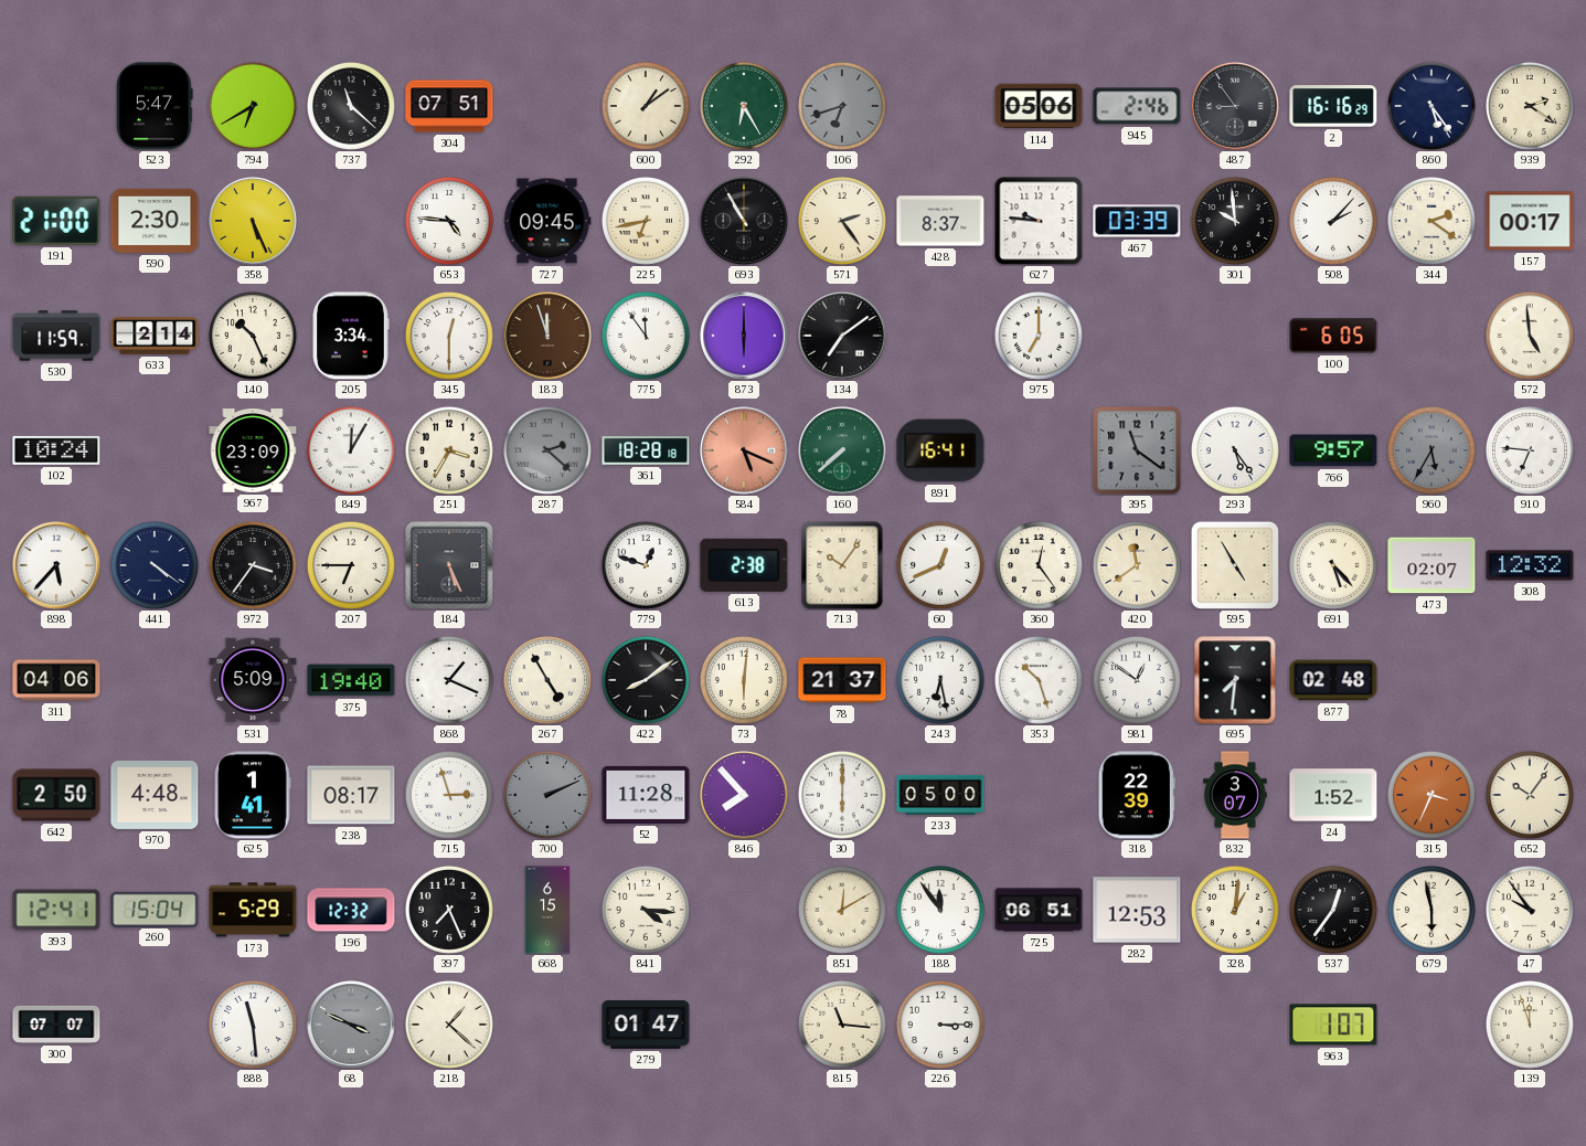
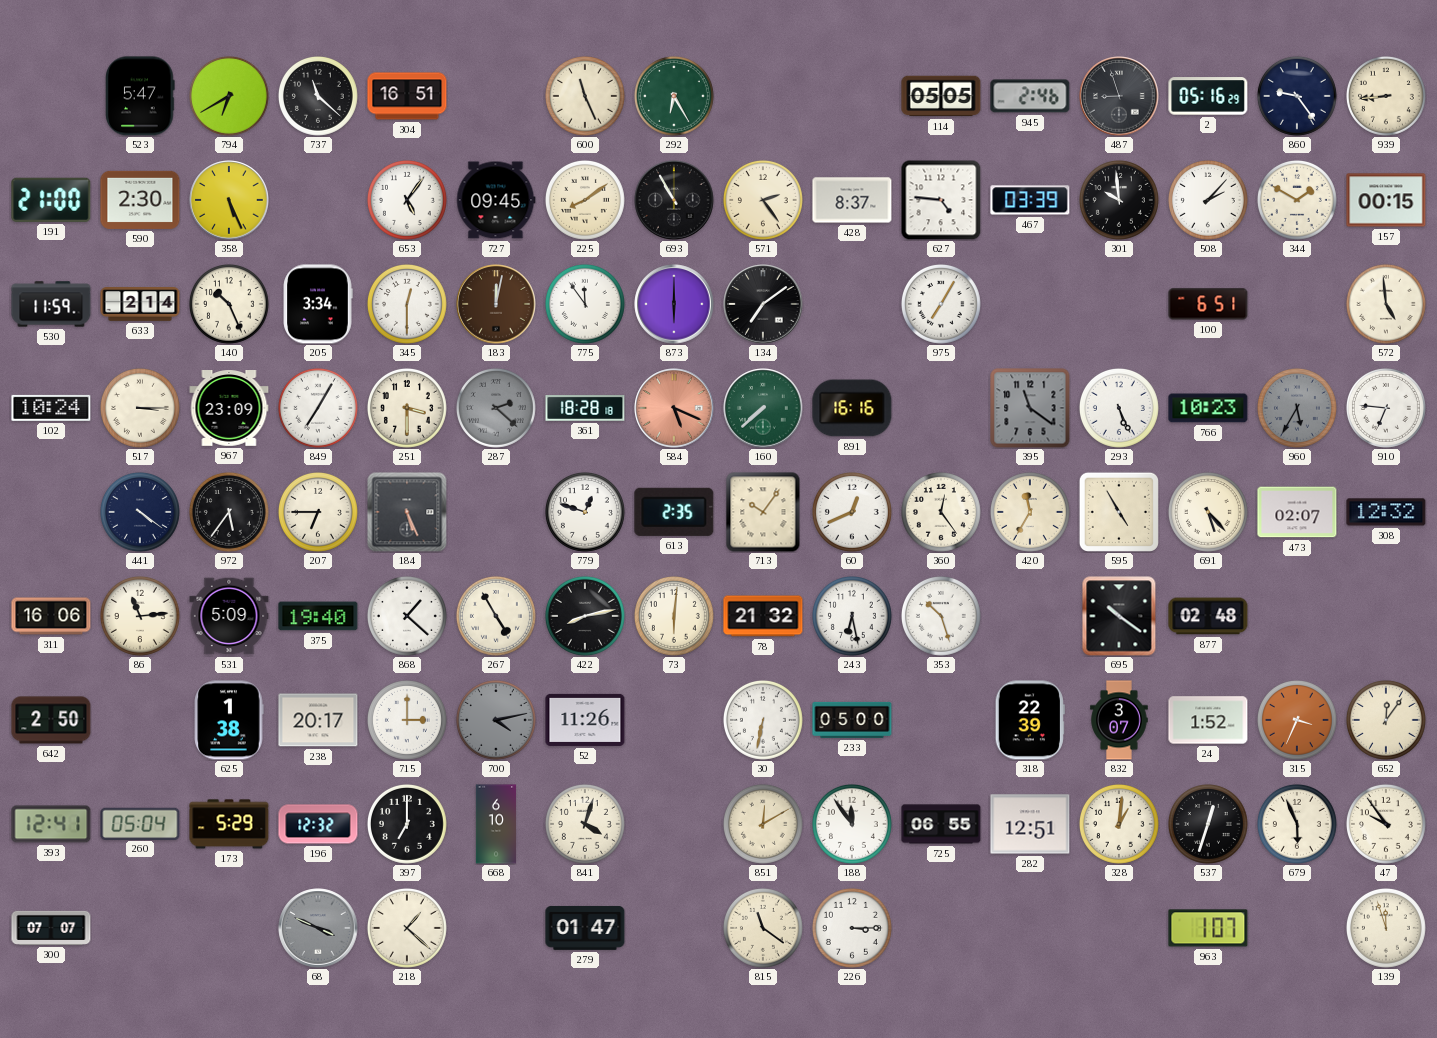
304: 07:51 -> 16:51 (407, 96)
600: 1:09 -> 11:26 (585, 96)
106: 6:42 -> none (842, 106)
114: 05:06 -> 05:05 (941, 96)
487: 8:54 -> 8:57 (1119, 96)
2: 16:16 -> 05:16 (1208, 96)
860: 5:24 -> 9:24 (1297, 96)
939: 2:21 -> 8:44 (1386, 96)
653: 4:46 -> 5:06 (407, 200)
225: 6:43 -> 8:09 (585, 200)
627: 9:46 -> 4:46 (941, 200)
344: 2:21 -> 1:50 (1297, 200)
157: 00:17 -> 00:15 (1386, 200)
183: 11:57 -> 12:02 (496, 304)
975: 7:00 -> 7:05 (941, 304)
100: 6:05 -> 6:51 (1208, 304)
517: none -> 3:15 (140, 408)
849: 12:05 -> 7:05 (318, 408)
251: 3:35 -> 3:30 (407, 408)
891: 16:41 -> 16:16 (852, 408)
293: 5:24 -> 5:26 (1119, 408)
766: 9:57 -> 10:23 (1208, 408)
898: 5:37 -> none (56, 565)
972: 3:36 -> 5:36 (229, 512)
613: 2:38 -> 2:35 (674, 512)
420: 11:39 -> 11:35 (1030, 512)
311: 04:06 -> 16:06 (51, 616)
86: none -> 11:14 (140, 616)
868: 1:19 -> 1:22 (407, 616)
422: 8:09 -> 8:13 (585, 616)
78: 21:37 -> 21:32 (763, 616)
981: 12:51 -> none (1137, 680)
695: 7:31 -> 10:21 (1119, 616)
970: 4:48 -> none (155, 795)
625: 1:41 -> 1:38 (229, 720)
238: 08:17 -> 20:17 (318, 720)
715: 2:57 -> 3:00 (407, 720)
700: 2:11 -> 4:13 (496, 720)
52: 11:28 -> 11:26 (585, 720)
846: 7:53 -> none (744, 795)
30: 6:00 -> 6:32 (763, 720)
652: 10:06 -> 12:06 (1386, 720)
260: 15:04 -> 05:04 (140, 823)
397: 7:26 -> 7:00 (407, 824)
668: 6:15 -> 6:10 (496, 824)
841: 4:16 -> 4:03 (585, 824)
725: 06:51 -> 06:55 (941, 824)
282: 12:53 -> 12:51 (1030, 824)
537: 12:36 -> 12:33 (1208, 824)
679: 5:58 -> 5:56 (1297, 824)
888: 11:29 -> none (253, 1025)
815: 11:16 -> 11:21 (763, 928)
